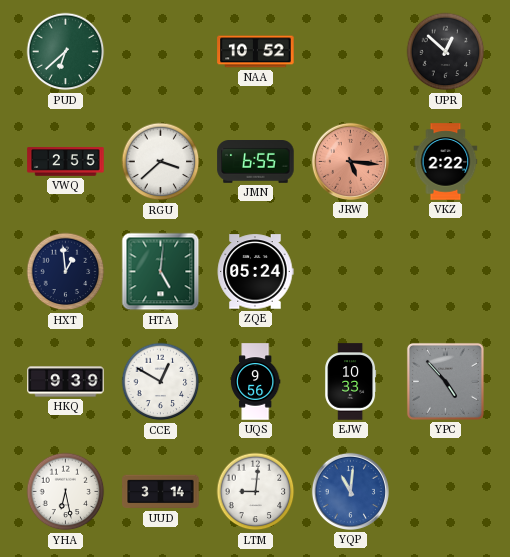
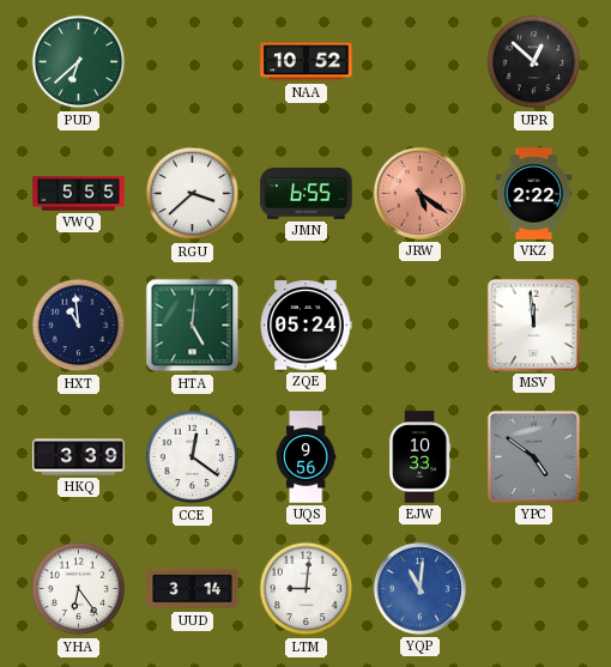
VWQ: 2:55 -> 5:55 (79, 194)
JRW: 5:16 -> 5:21 (419, 193)
HXT: 12:59 -> 10:59 (79, 326)
MSV: none -> 11:59 (533, 325)
HKQ: 9:39 -> 3:39 (79, 457)
CCE: 12:50 -> 12:21 (193, 457)
YPC: 4:53 -> 4:51 (533, 456)
YHA: 6:28 -> 6:24 (79, 589)
